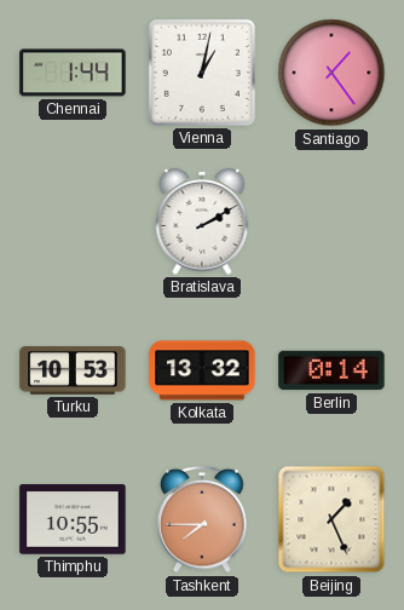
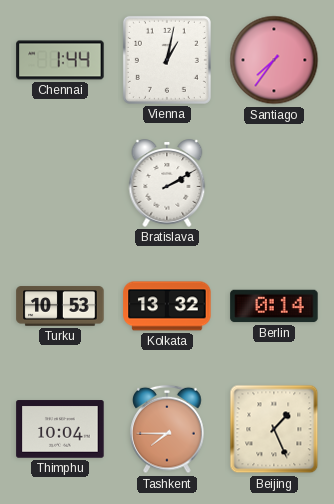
Santiago: 1:24 -> 7:36 (274, 60)
Thimphu: 10:55 -> 10:04 (60, 429)
